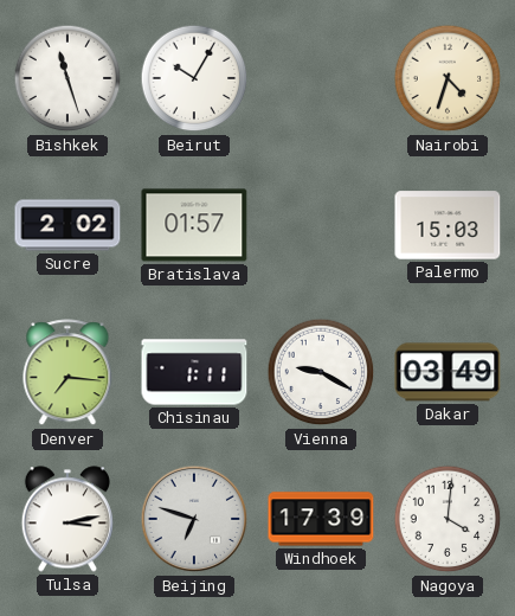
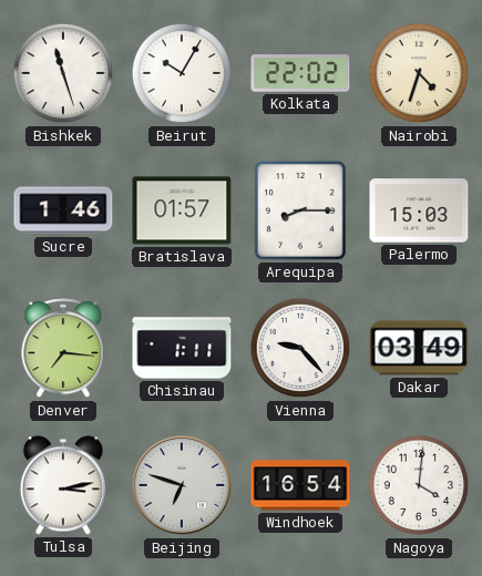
Kolkata: none -> 22:02 (300, 73)
Sucre: 2:02 -> 1:46 (63, 210)
Arequipa: none -> 8:15 (300, 210)
Vienna: 9:20 -> 9:23 (300, 348)
Windhoek: 17:39 -> 16:54 (300, 485)
